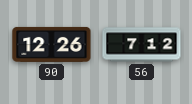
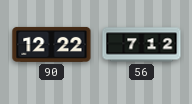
90: 12:26 -> 12:22 (52, 44)
